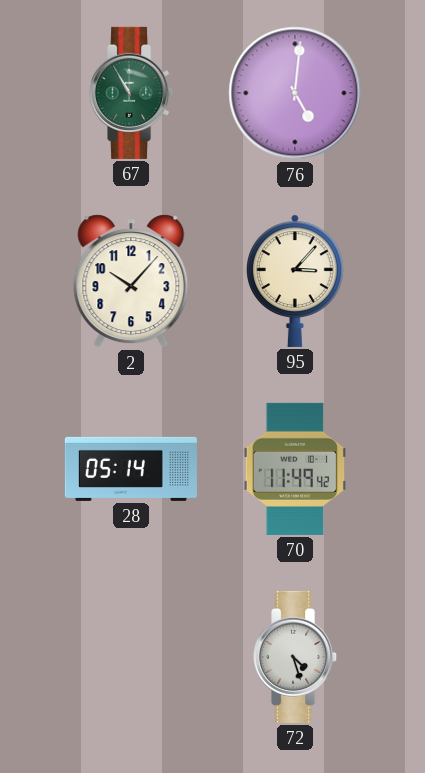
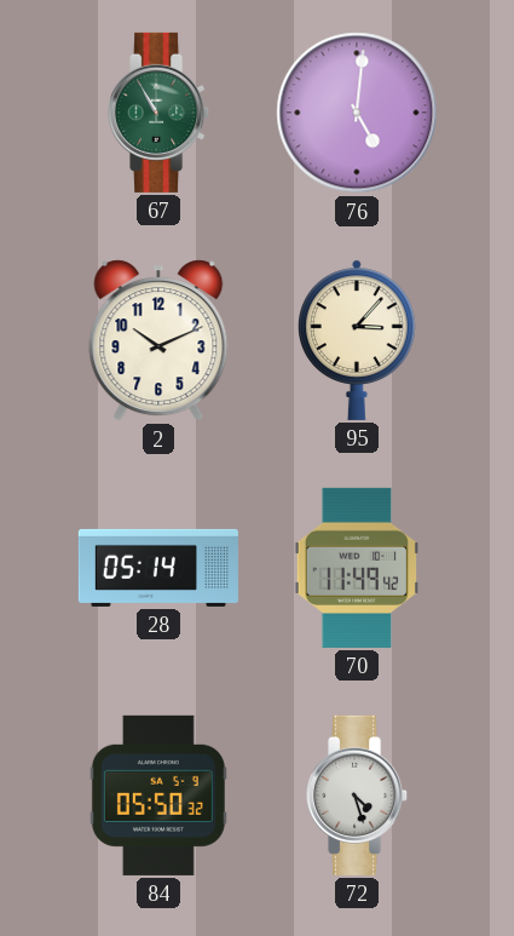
2: 10:07 -> 10:11 (158, 340)
84: none -> 05:50 (158, 796)
